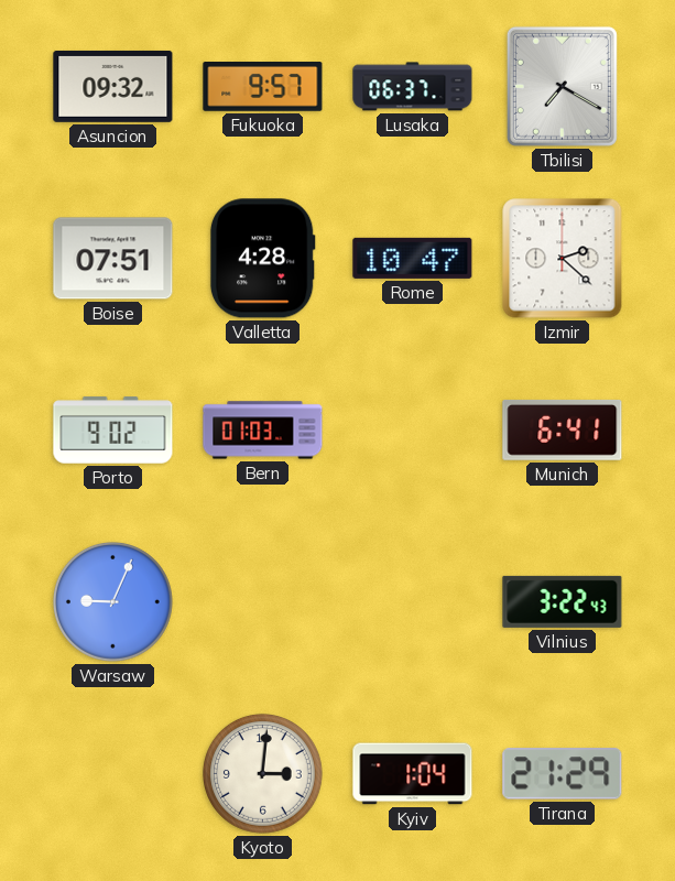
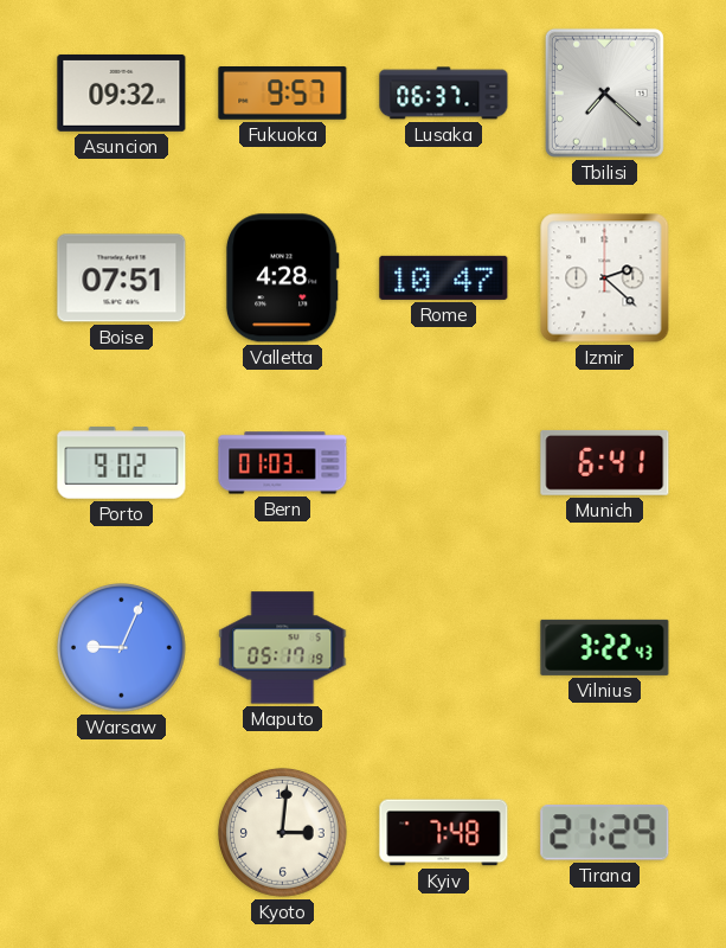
Tbilisi: 7:20 -> 7:22 (604, 92)
Maputo: none -> 05:17 (283, 648)
Kyiv: 1:04 -> 7:48 (444, 833)
